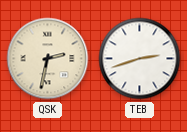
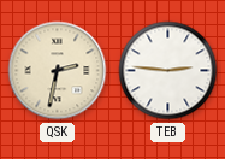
TEB: 2:42 -> 2:46 (168, 71)
